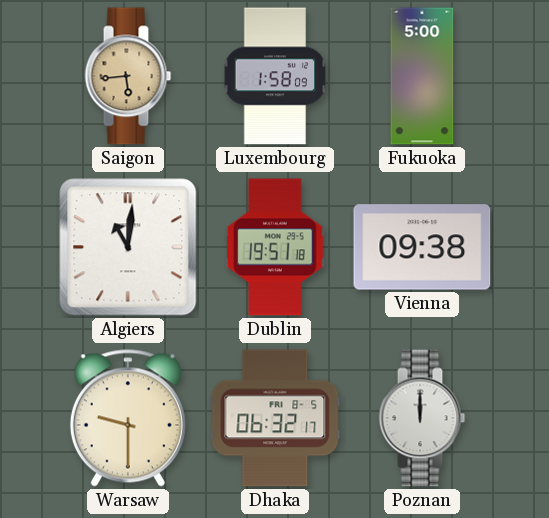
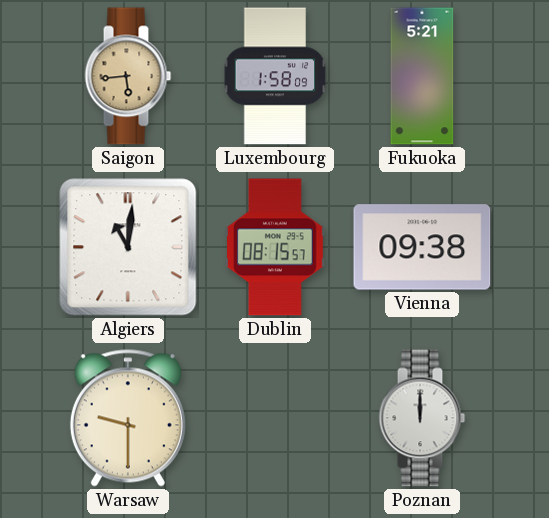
Fukuoka: 5:00 -> 5:21 (422, 76)
Dublin: 19:51 -> 08:15 (276, 247)
Dhaka: 06:32 -> none (275, 418)
